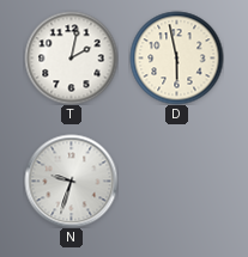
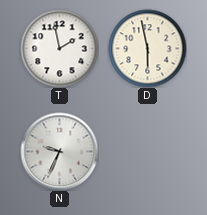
T: 2:02 -> 1:58 (59, 48)
N: 9:33 -> 9:34 (59, 151)
